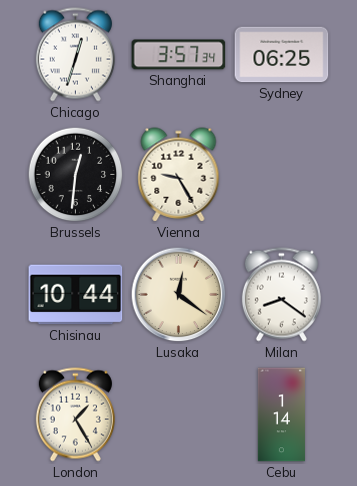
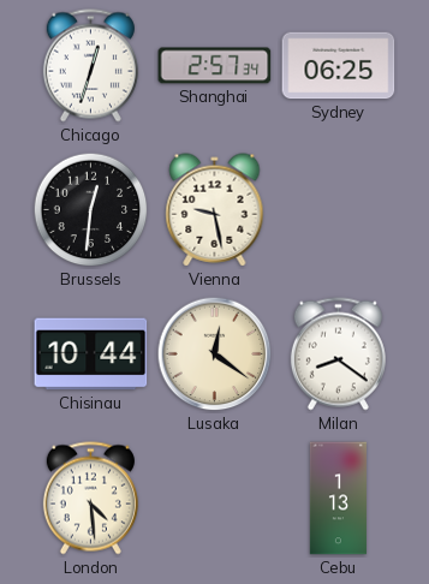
Shanghai: 3:57 -> 2:57 (215, 66)
Vienna: 9:25 -> 9:28 (215, 210)
London: 1:25 -> 4:29 (90, 499)
Cebu: 1:14 -> 1:13 (338, 499)
